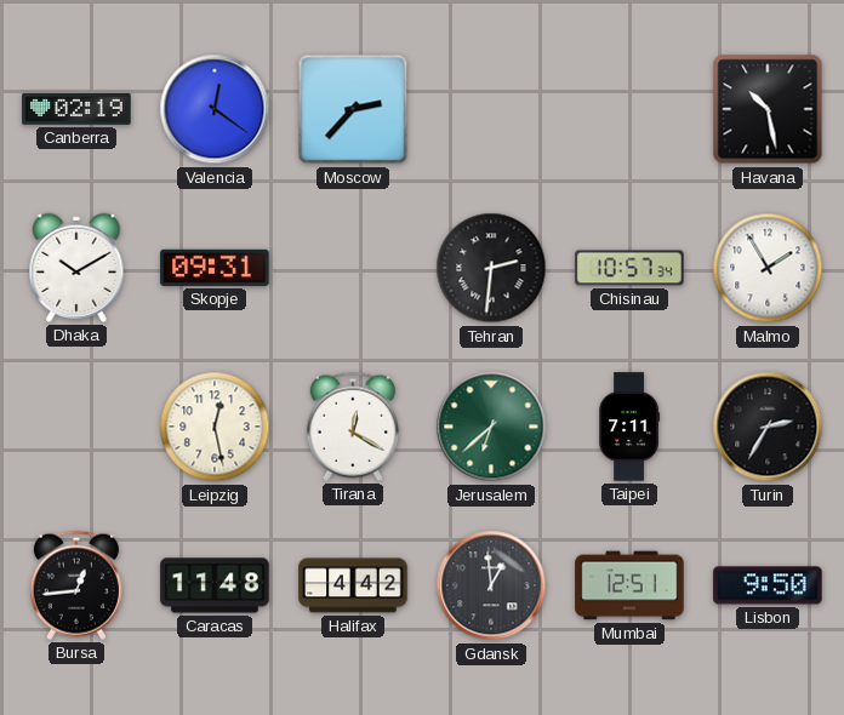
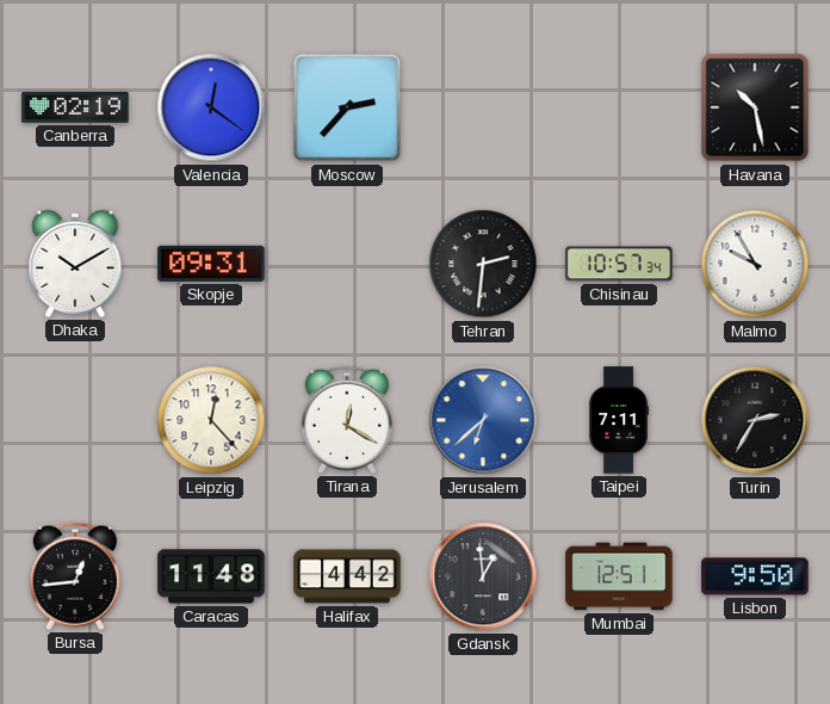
Malmo: 1:55 -> 9:55 (755, 264)
Leipzig: 12:28 -> 12:23 (211, 420)
Jerusalem dial: green -> blue (483, 420)
